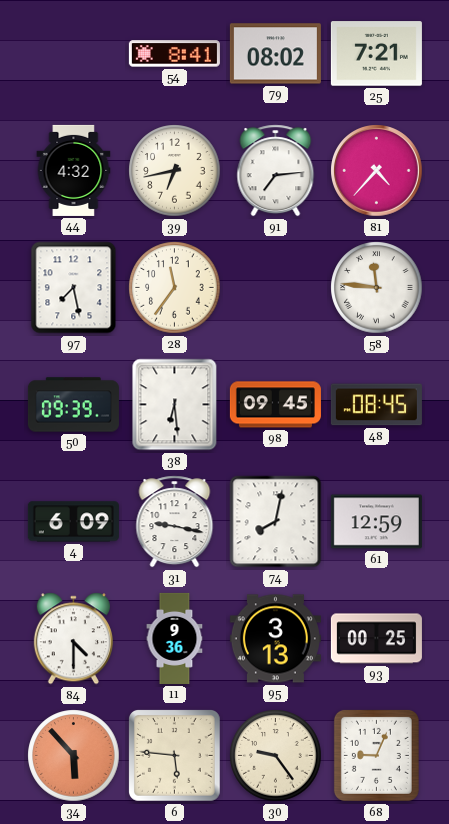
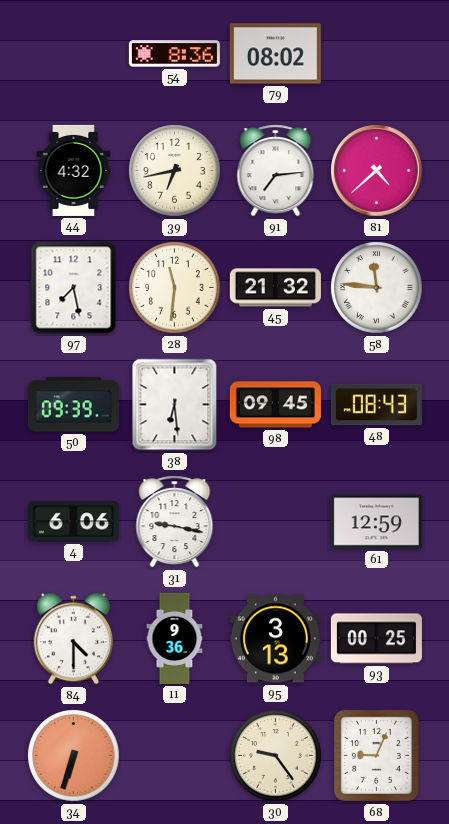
54: 8:41 -> 8:36 (174, 54)
25: 7:21 -> none (376, 54)
81: 4:37 -> 4:38 (377, 171)
28: 11:36 -> 11:31 (175, 288)
45: none -> 21:32 (275, 288)
48: 08:45 -> 08:43 (376, 405)
4: 6:09 -> 6:06 (73, 522)
74: 8:02 -> none (276, 522)
34: 5:53 -> 6:33 (74, 756)
6: 5:46 -> none (174, 755)
